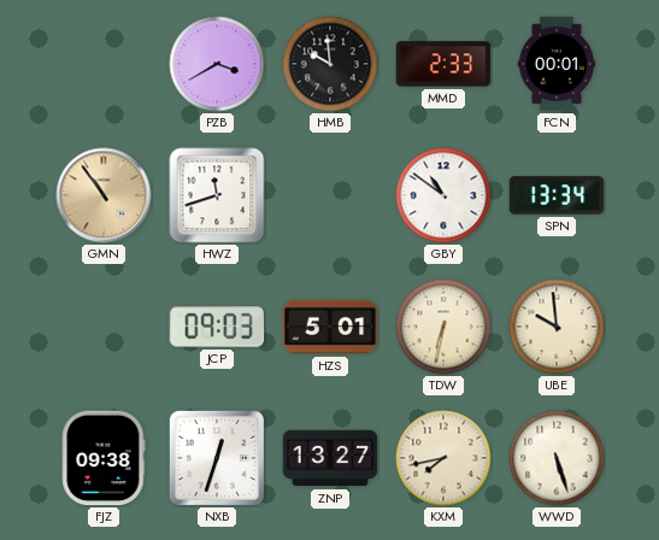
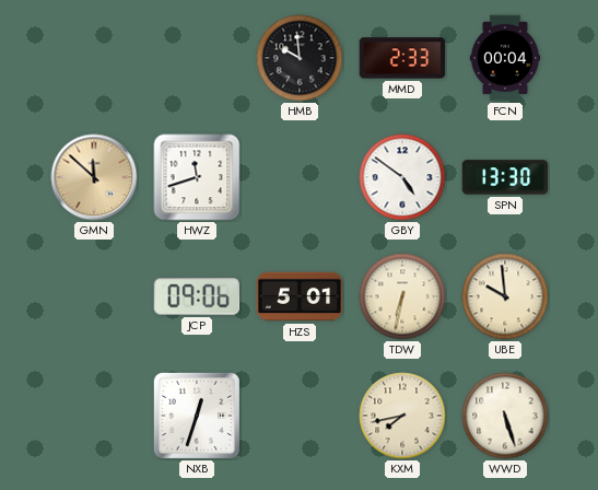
PZB: 3:40 -> none (217, 64)
FCN: 00:01 -> 00:04 (505, 58)
GMN: 10:54 -> 11:52 (94, 177)
GBY: 10:51 -> 4:51 (402, 177)
SPN: 13:34 -> 13:30 (505, 177)
JCP: 09:03 -> 09:06 (197, 296)
FJZ: 09:38 -> none (104, 458)
ZNP: 13:27 -> none (330, 458)
